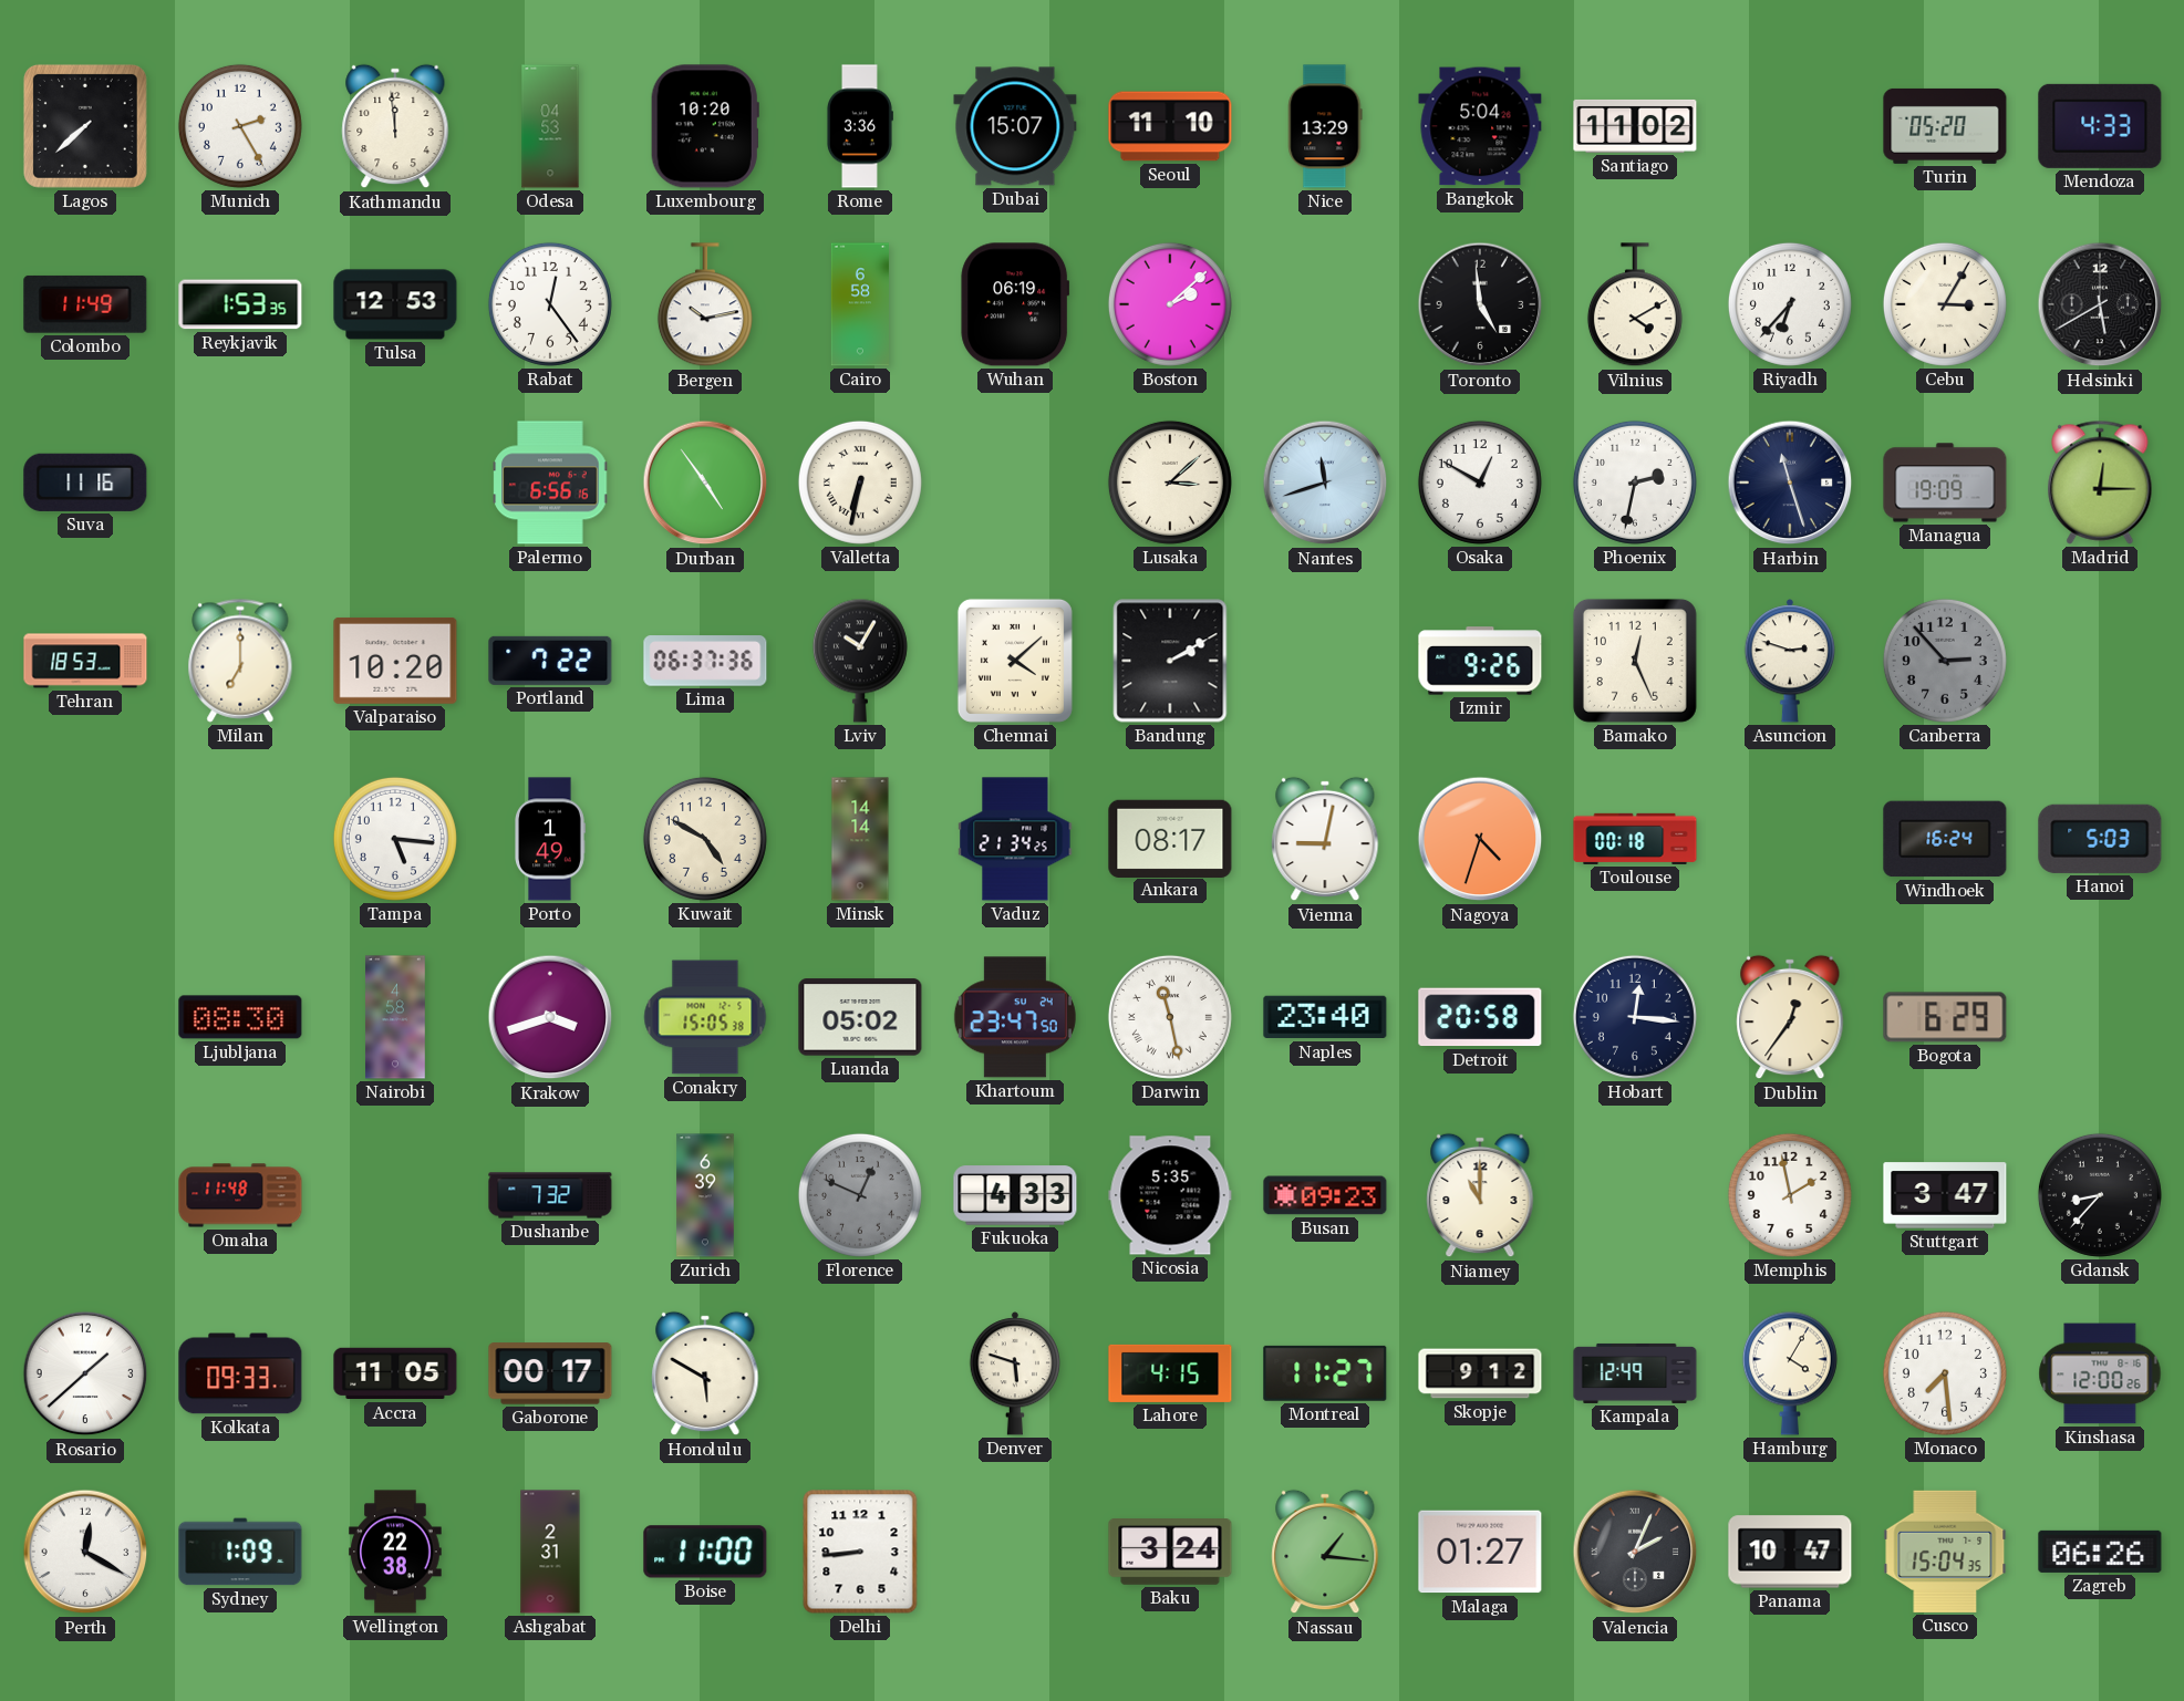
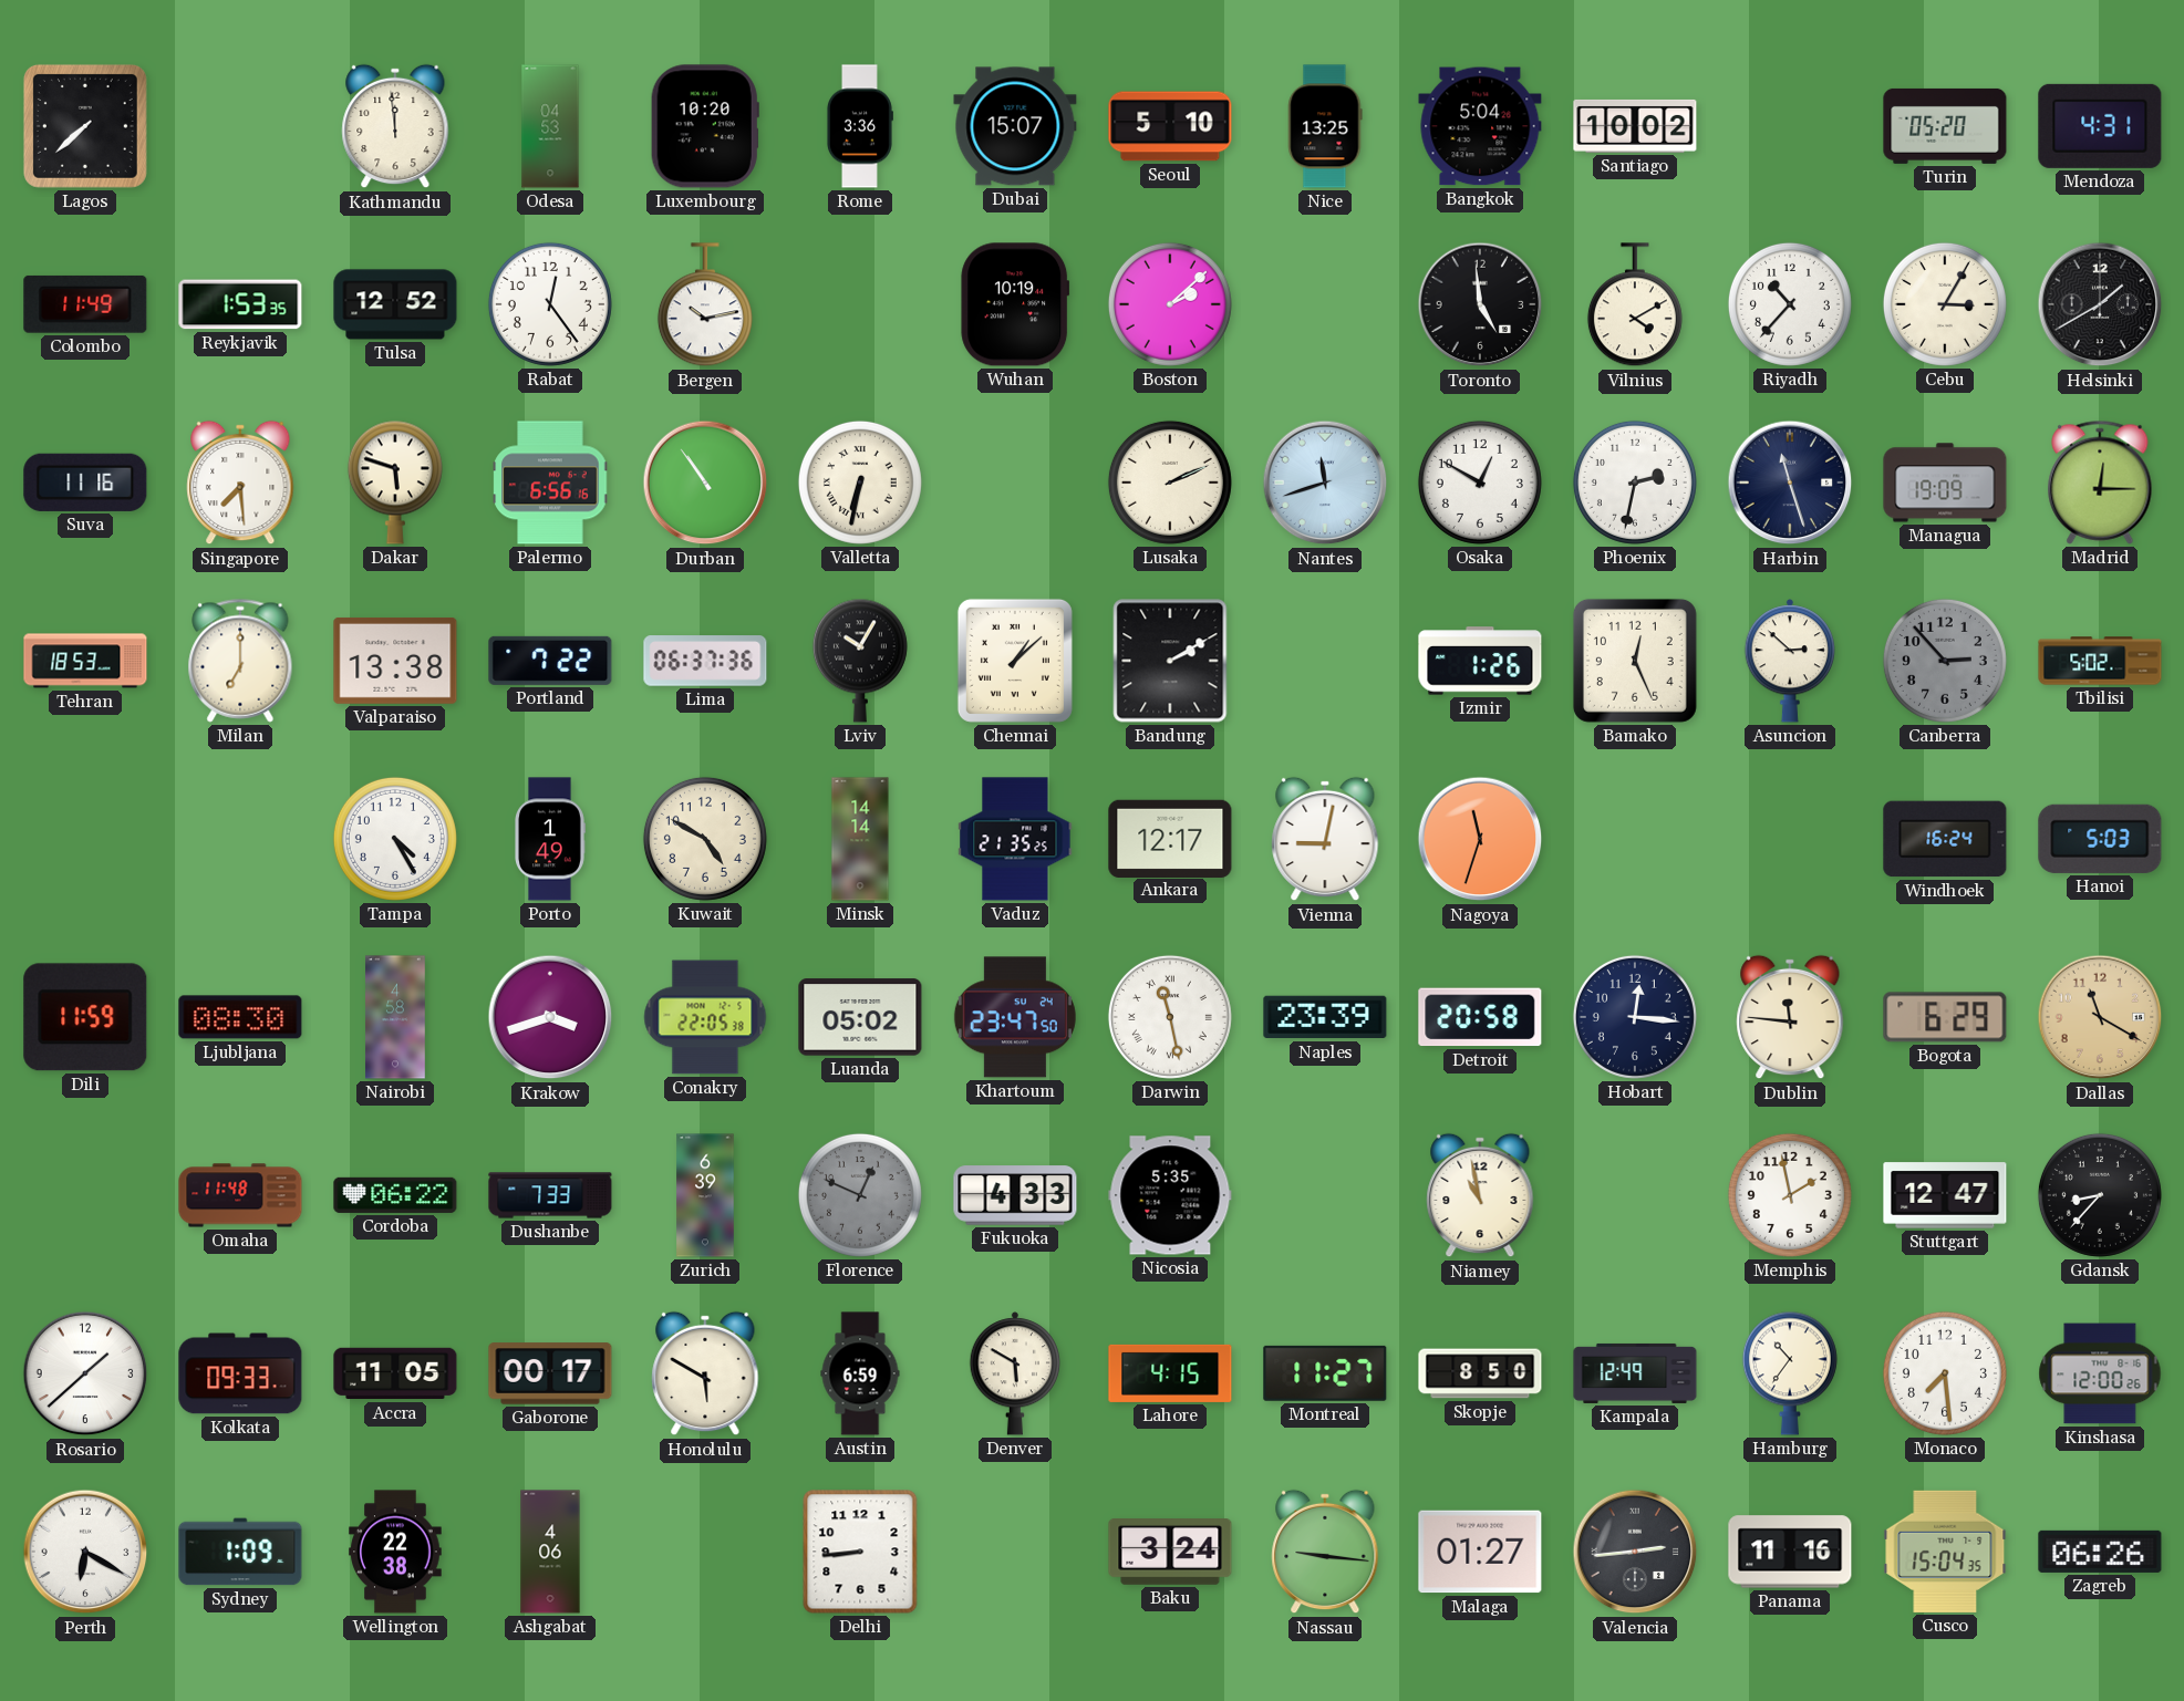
Munich: 2:25 -> none (240, 126)
Seoul: 11:10 -> 5:10 (1170, 126)
Nice: 13:29 -> 13:25 (1325, 126)
Santiago: 11:02 -> 10:02 (1635, 126)
Mendoza: 4:33 -> 4:31 (2100, 126)
Tulsa: 12:53 -> 12:52 (395, 304)
Cairo: 6:58 -> none (860, 304)
Wuhan: 06:19 -> 10:19 (1015, 304)
Riyadh: 6:37 -> 10:37 (1790, 304)
Helsinki: 5:40 -> 1:40 (2100, 304)
Singapore: none -> 7:29 (240, 483)
Dakar: none -> 5:48 (395, 483)
Durban: 4:54 -> 10:54 (705, 483)
Lusaka: 3:08 -> 2:11 (1170, 483)
Valparaiso: 10:20 -> 13:38 (395, 661)
Chennai: 4:08 -> 1:08 (1015, 661)
Izmir: 9:26 -> 1:26 (1480, 661)
Asuncion: 2:48 -> 2:52 (1790, 661)
Tbilisi: none -> 5:02 (2100, 661)
Tampa: 5:16 -> 4:25 (395, 839)
Vaduz: 21:34 -> 21:35 (1015, 839)
Ankara: 08:17 -> 12:17 (1170, 838)
Nagoya: 4:33 -> 11:33 (1480, 839)
Toulouse: 00:18 -> none (1635, 839)
Dili: none -> 11:59 (85, 1017)
Conakry: 15:05 -> 22:05 (705, 1017)
Naples: 23:40 -> 23:39 (1325, 1017)
Dublin: 12:36 -> 11:46 (1790, 1017)
Dallas: none -> 11:20 (2100, 1017)
Cordoba: none -> 06:22 (395, 1195)
Dushanbe: 7:32 -> 7:33 (550, 1195)
Busan: 09:23 -> none (1325, 1195)
Niamey: 11:00 -> 10:58 (1480, 1195)
Stuttgart: 3:47 -> 12:47 (1945, 1195)
Austin: none -> 6:59 (860, 1373)
Denver: 5:48 -> 5:50 (1015, 1373)
Skopje: 9:12 -> 8:50 (1480, 1373)
Hamburg: 4:05 -> 10:36 (1790, 1373)
Perth: 12:20 -> 6:20 (85, 1552)
Ashgabat: 2:31 -> 4:06 (550, 1552)
Boise: 11:00 -> none (705, 1552)
Nassau: 1:16 -> 9:16 (1325, 1552)
Valencia: 2:04 -> 2:44 (1635, 1552)
Panama: 10:47 -> 11:16 (1790, 1552)
